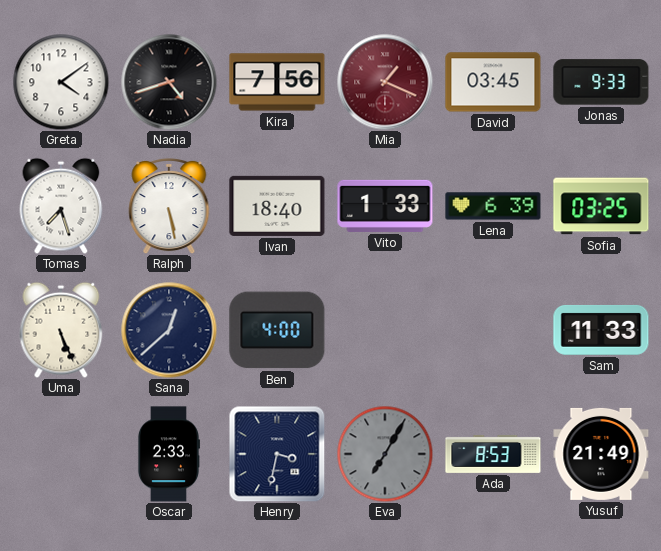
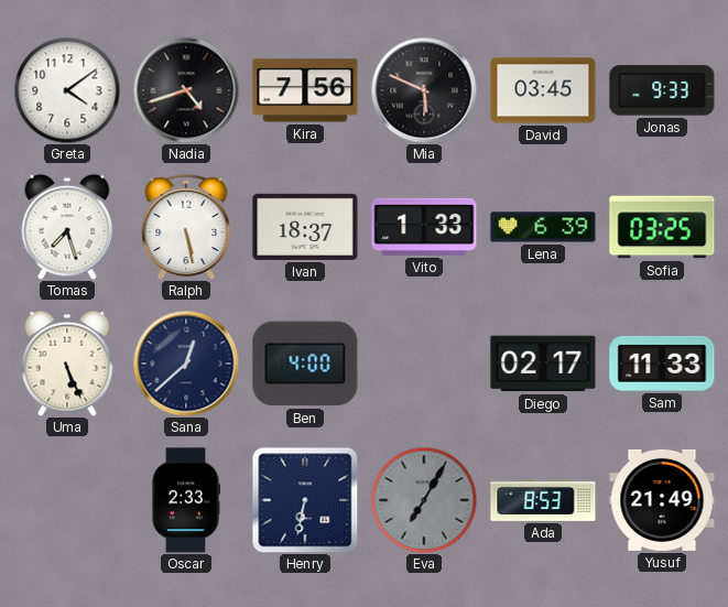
Mia: 1:19 -> 5:49 (424, 90)
Mia dial: burgundy -> black (424, 90)
Ivan: 18:40 -> 18:37 (305, 227)
Diego: none -> 02:17 (543, 364)
Henry: 3:32 -> 6:32 (305, 500)
